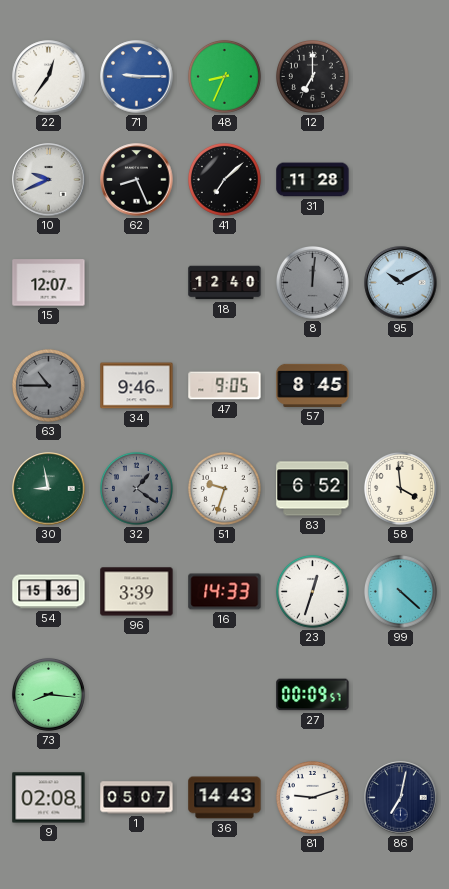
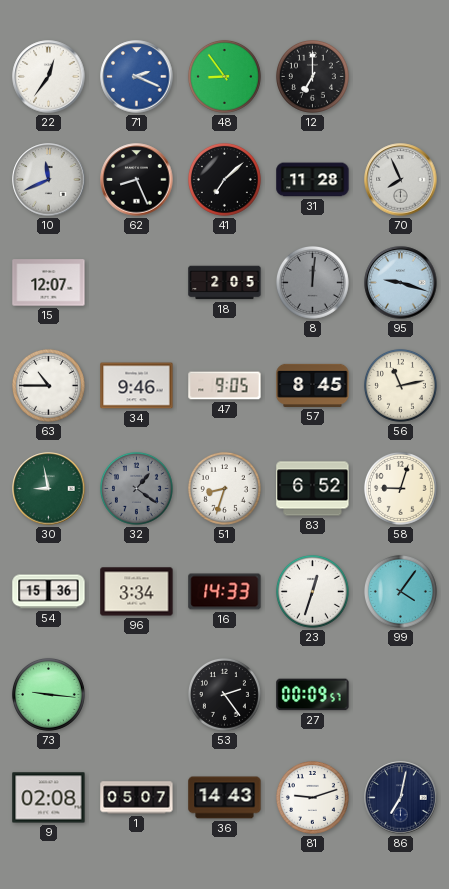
71: 9:15 -> 2:19 (137, 77)
48: 8:34 -> 8:54 (224, 76)
10: 9:41 -> 11:41 (49, 180)
70: none -> 7:56 (401, 180)
18: 12:40 -> 2:05 (225, 283)
95: 10:10 -> 9:18 (401, 283)
63 dial: grey -> white (48, 385)
56: none -> 11:13 (400, 385)
51: 9:33 -> 8:33 (224, 488)
58: 3:59 -> 9:03 (400, 488)
96: 3:39 -> 3:34 (137, 592)
99: 4:22 -> 4:06 (400, 591)
73: 8:16 -> 9:16 (48, 694)
53: none -> 2:24 (224, 694)
